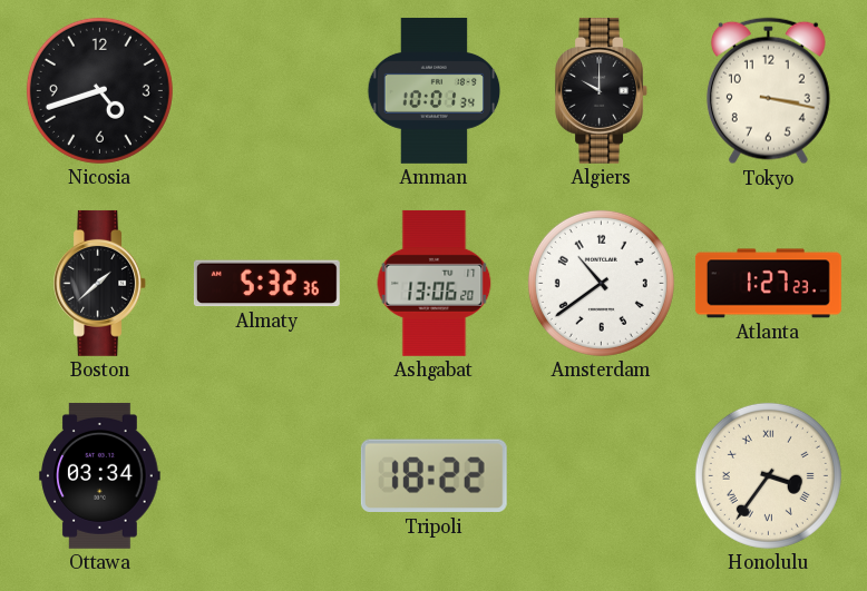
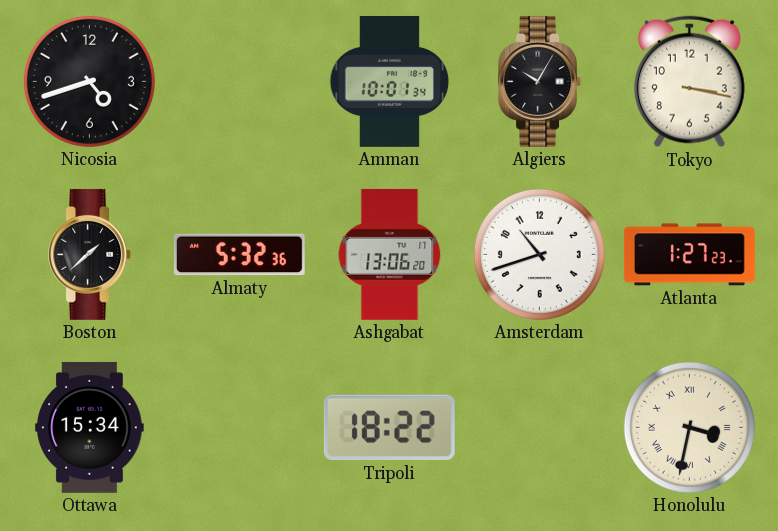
Algiers: 10:00 -> 10:05 (540, 81)
Amsterdam: 10:39 -> 10:42 (539, 254)
Ottawa: 03:34 -> 15:34 (90, 427)
Honolulu: 3:36 -> 3:32 (689, 427)
